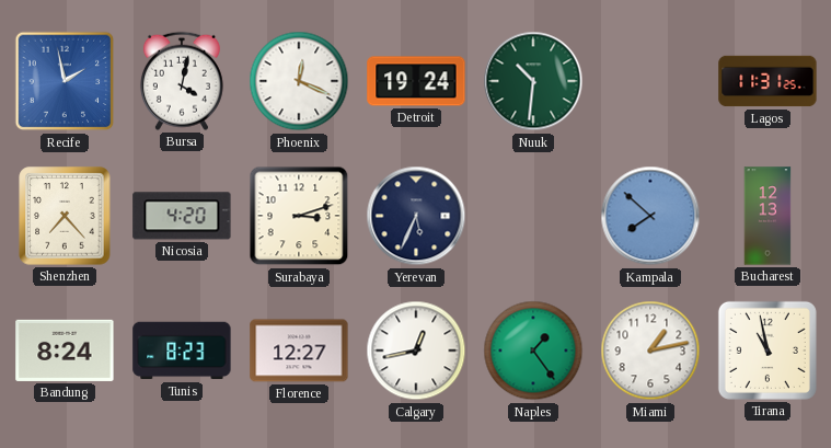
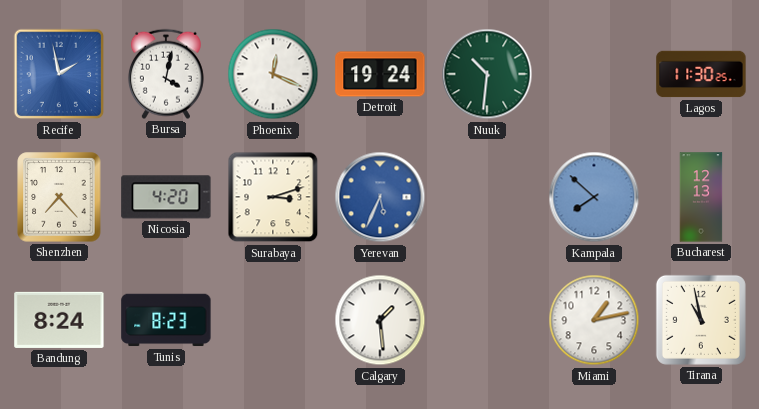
Lagos: 11:31 -> 11:30 (701, 74)
Yerevan dial: navy -> blue (380, 197)
Florence: 12:27 -> none (299, 351)
Calgary: 12:43 -> 1:29 (380, 320)
Naples: 1:24 -> none (533, 351)
